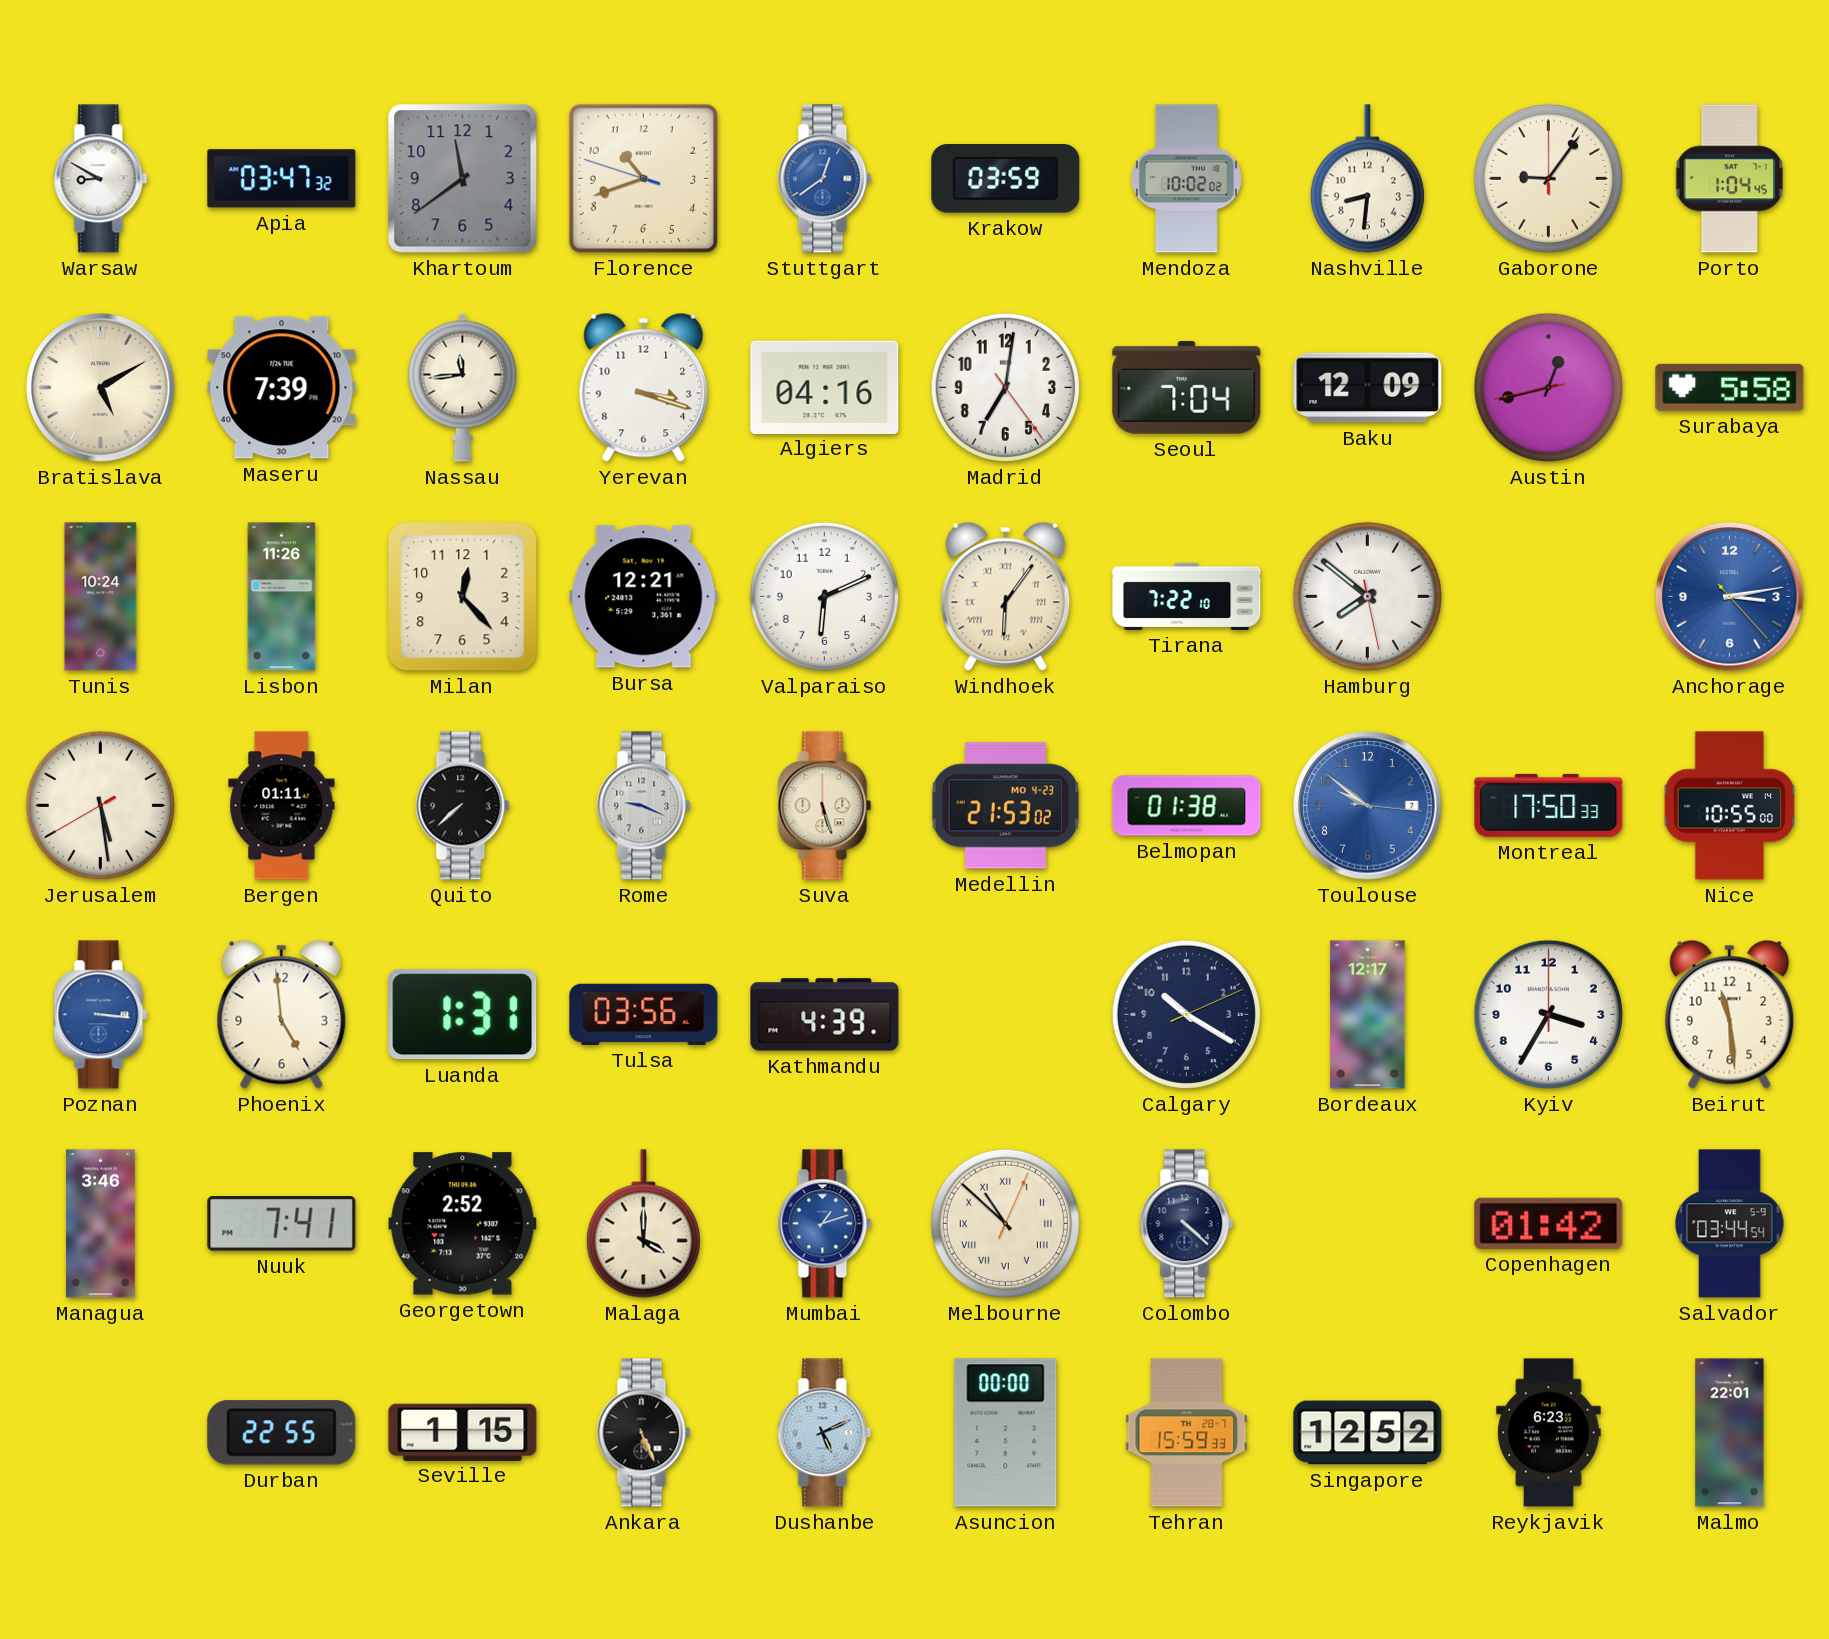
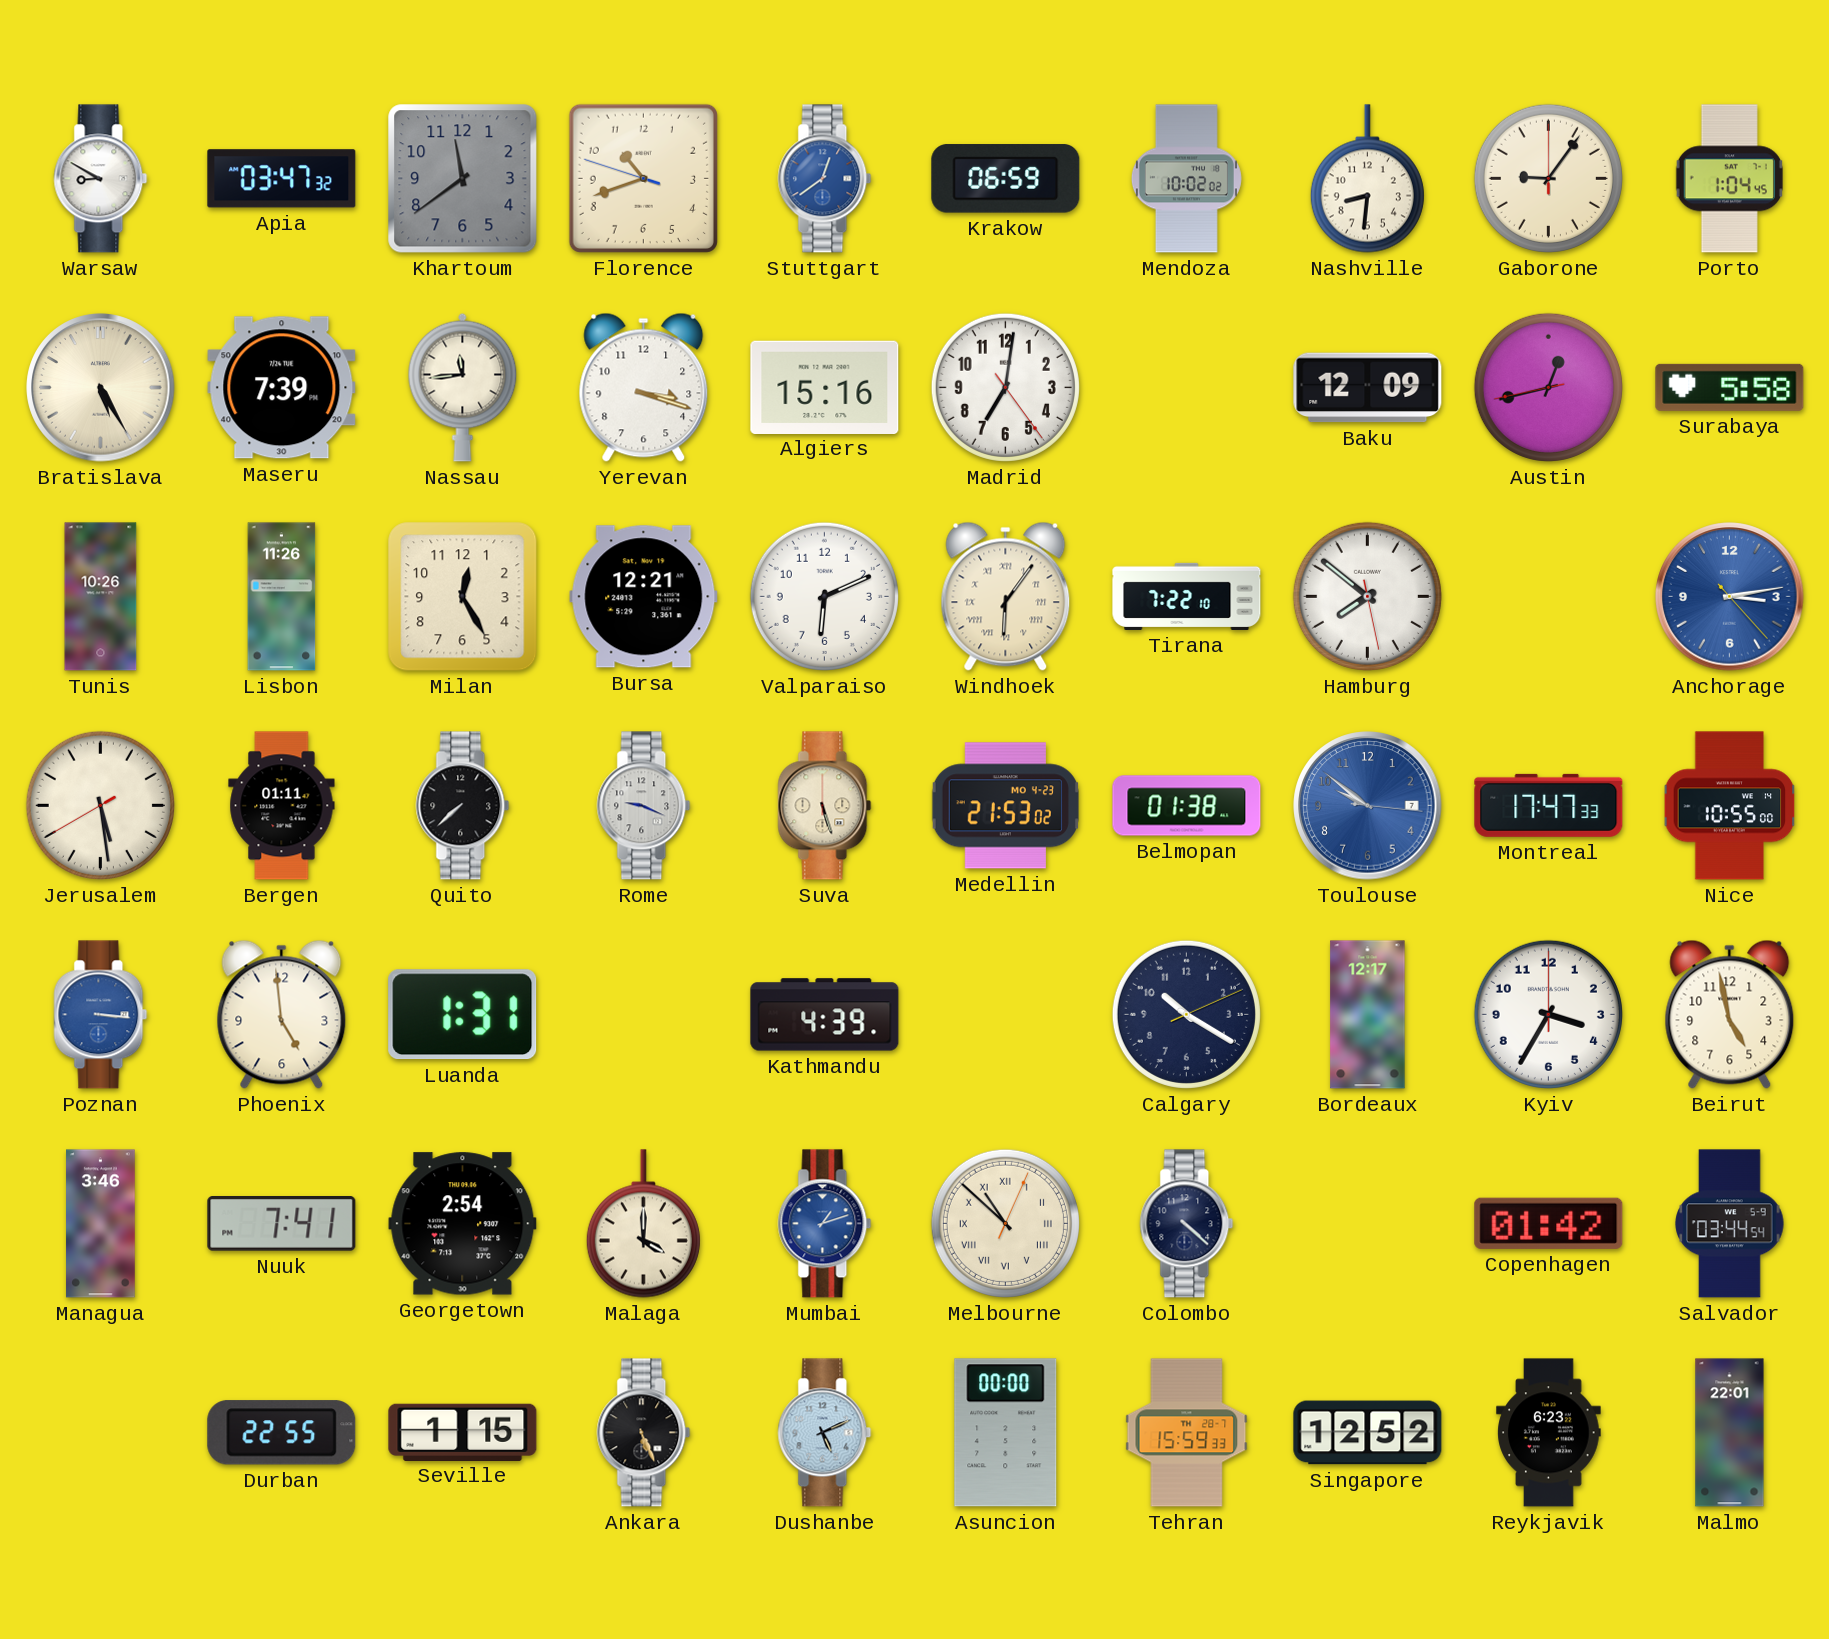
Krakow: 03:59 -> 06:59 (1006, 179)
Bratislava: 5:10 -> 5:25 (101, 388)
Algiers: 04:16 -> 15:16 (825, 387)
Seoul: 7:04 -> none (1187, 388)
Tunis: 10:24 -> 10:26 (101, 597)
Milan: 12:23 -> 12:25 (463, 597)
Montreal: 17:50 -> 17:47 (1549, 805)
Tulsa: 03:56 -> none (644, 1014)
Beirut: 11:29 -> 4:58 (1730, 1014)
Georgetown: 2:52 -> 2:54 (463, 1224)
